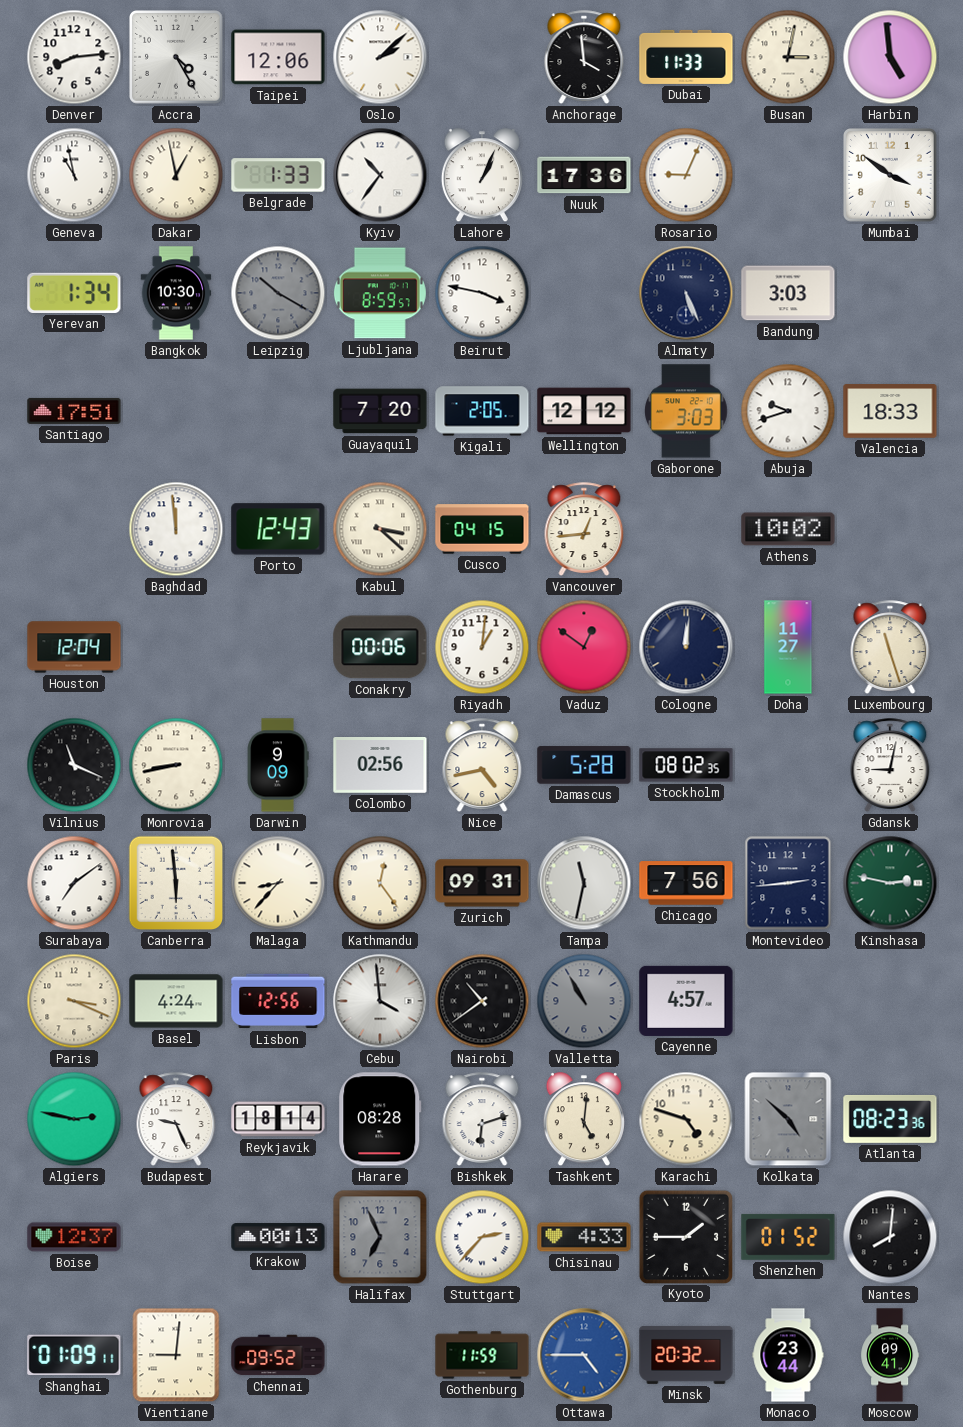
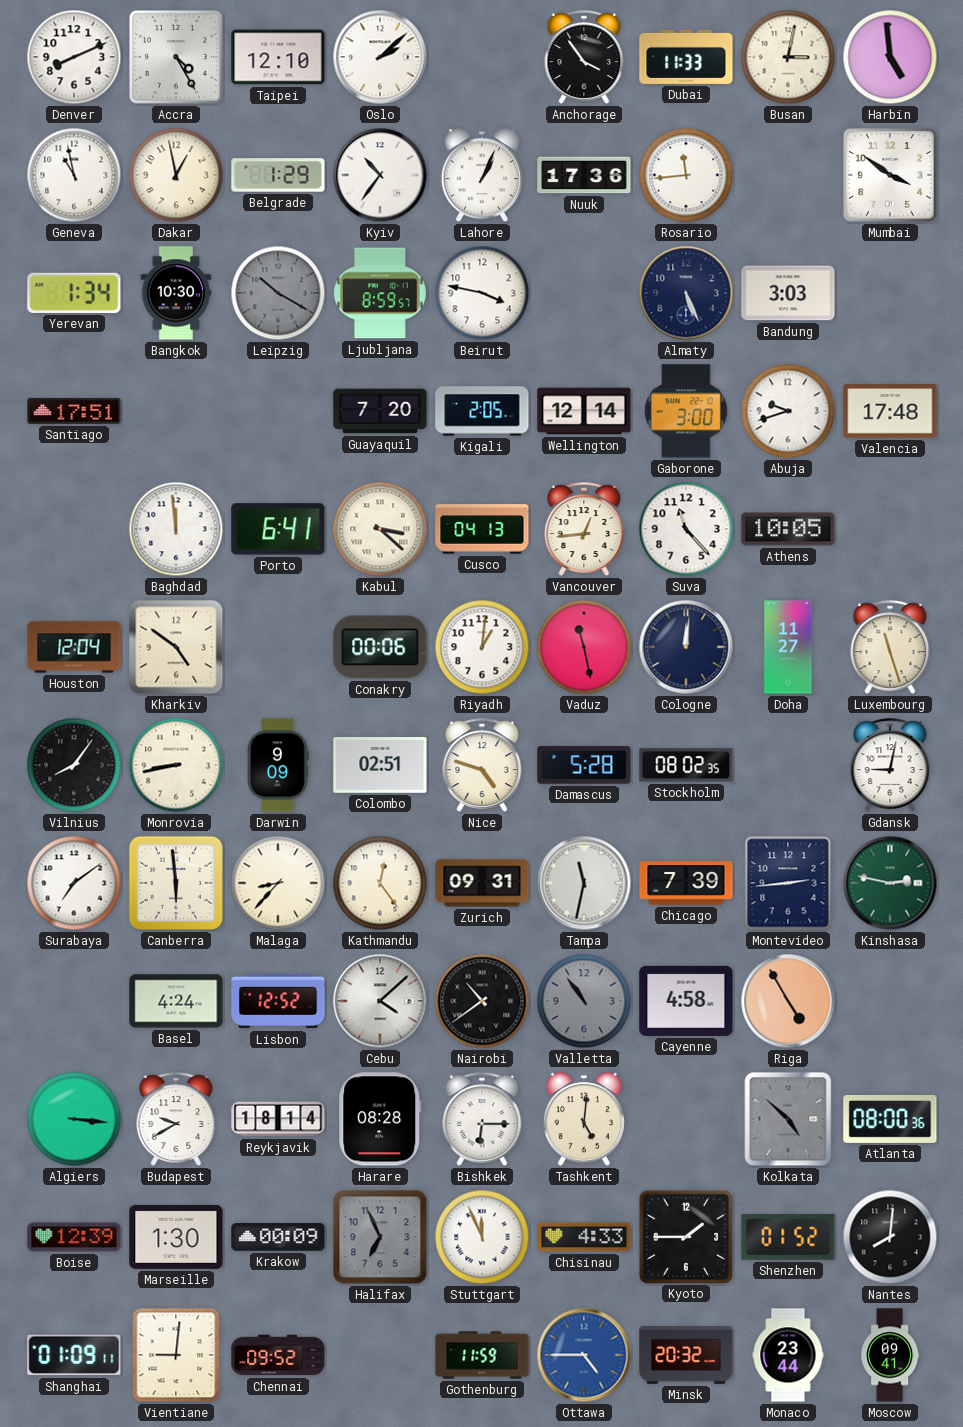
Denver: 8:14 -> 8:11 (74, 57)
Taipei: 12:06 -> 12:10 (278, 57)
Anchorage: 3:59 -> 3:54 (584, 57)
Belgrade: 1:33 -> 1:29 (278, 175)
Rosario: 9:04 -> 11:44 (686, 175)
Wellington: 12:12 -> 12:14 (584, 411)
Gaborone: 3:03 -> 3:00 (687, 411)
Valencia: 18:33 -> 17:48 (890, 411)
Porto: 12:43 -> 6:41 (278, 529)
Cusco: 04:15 -> 04:13 (482, 529)
Suva: none -> 11:23 (686, 529)
Athens: 10:02 -> 10:05 (788, 529)
Kharkiv: none -> 4:51 (176, 647)
Vaduz: 12:51 -> 11:28 (584, 647)
Vilnius: 11:19 -> 8:06 (74, 765)
Colombo: 02:56 -> 02:51 (380, 766)
Nice: 4:43 -> 4:48 (482, 765)
Chicago: 7:56 -> 7:39 (686, 883)
Paris: 3:19 -> none (74, 1001)
Lisbon: 12:56 -> 12:52 (278, 1001)
Cebu: 3:59 -> 4:08 (380, 1001)
Valletta: 10:55 -> 10:54 (584, 1001)
Cayenne: 4:57 -> 4:58 (686, 1001)
Riga: none -> 4:55 (788, 1001)
Algiers: 2:47 -> 3:16 (74, 1119)
Budapest: 9:26 -> 9:40 (176, 1119)
Bishkek: 6:12 -> 6:15 (482, 1119)
Karachi: 4:48 -> none (686, 1119)
Atlanta: 08:23 -> 08:00 (890, 1119)
Boise: 12:37 -> 12:39 (74, 1237)
Marseille: none -> 1:30 (176, 1237)
Krakow: 00:13 -> 00:09 (278, 1237)
Stuttgart: 2:37 -> 11:56 (482, 1237)
